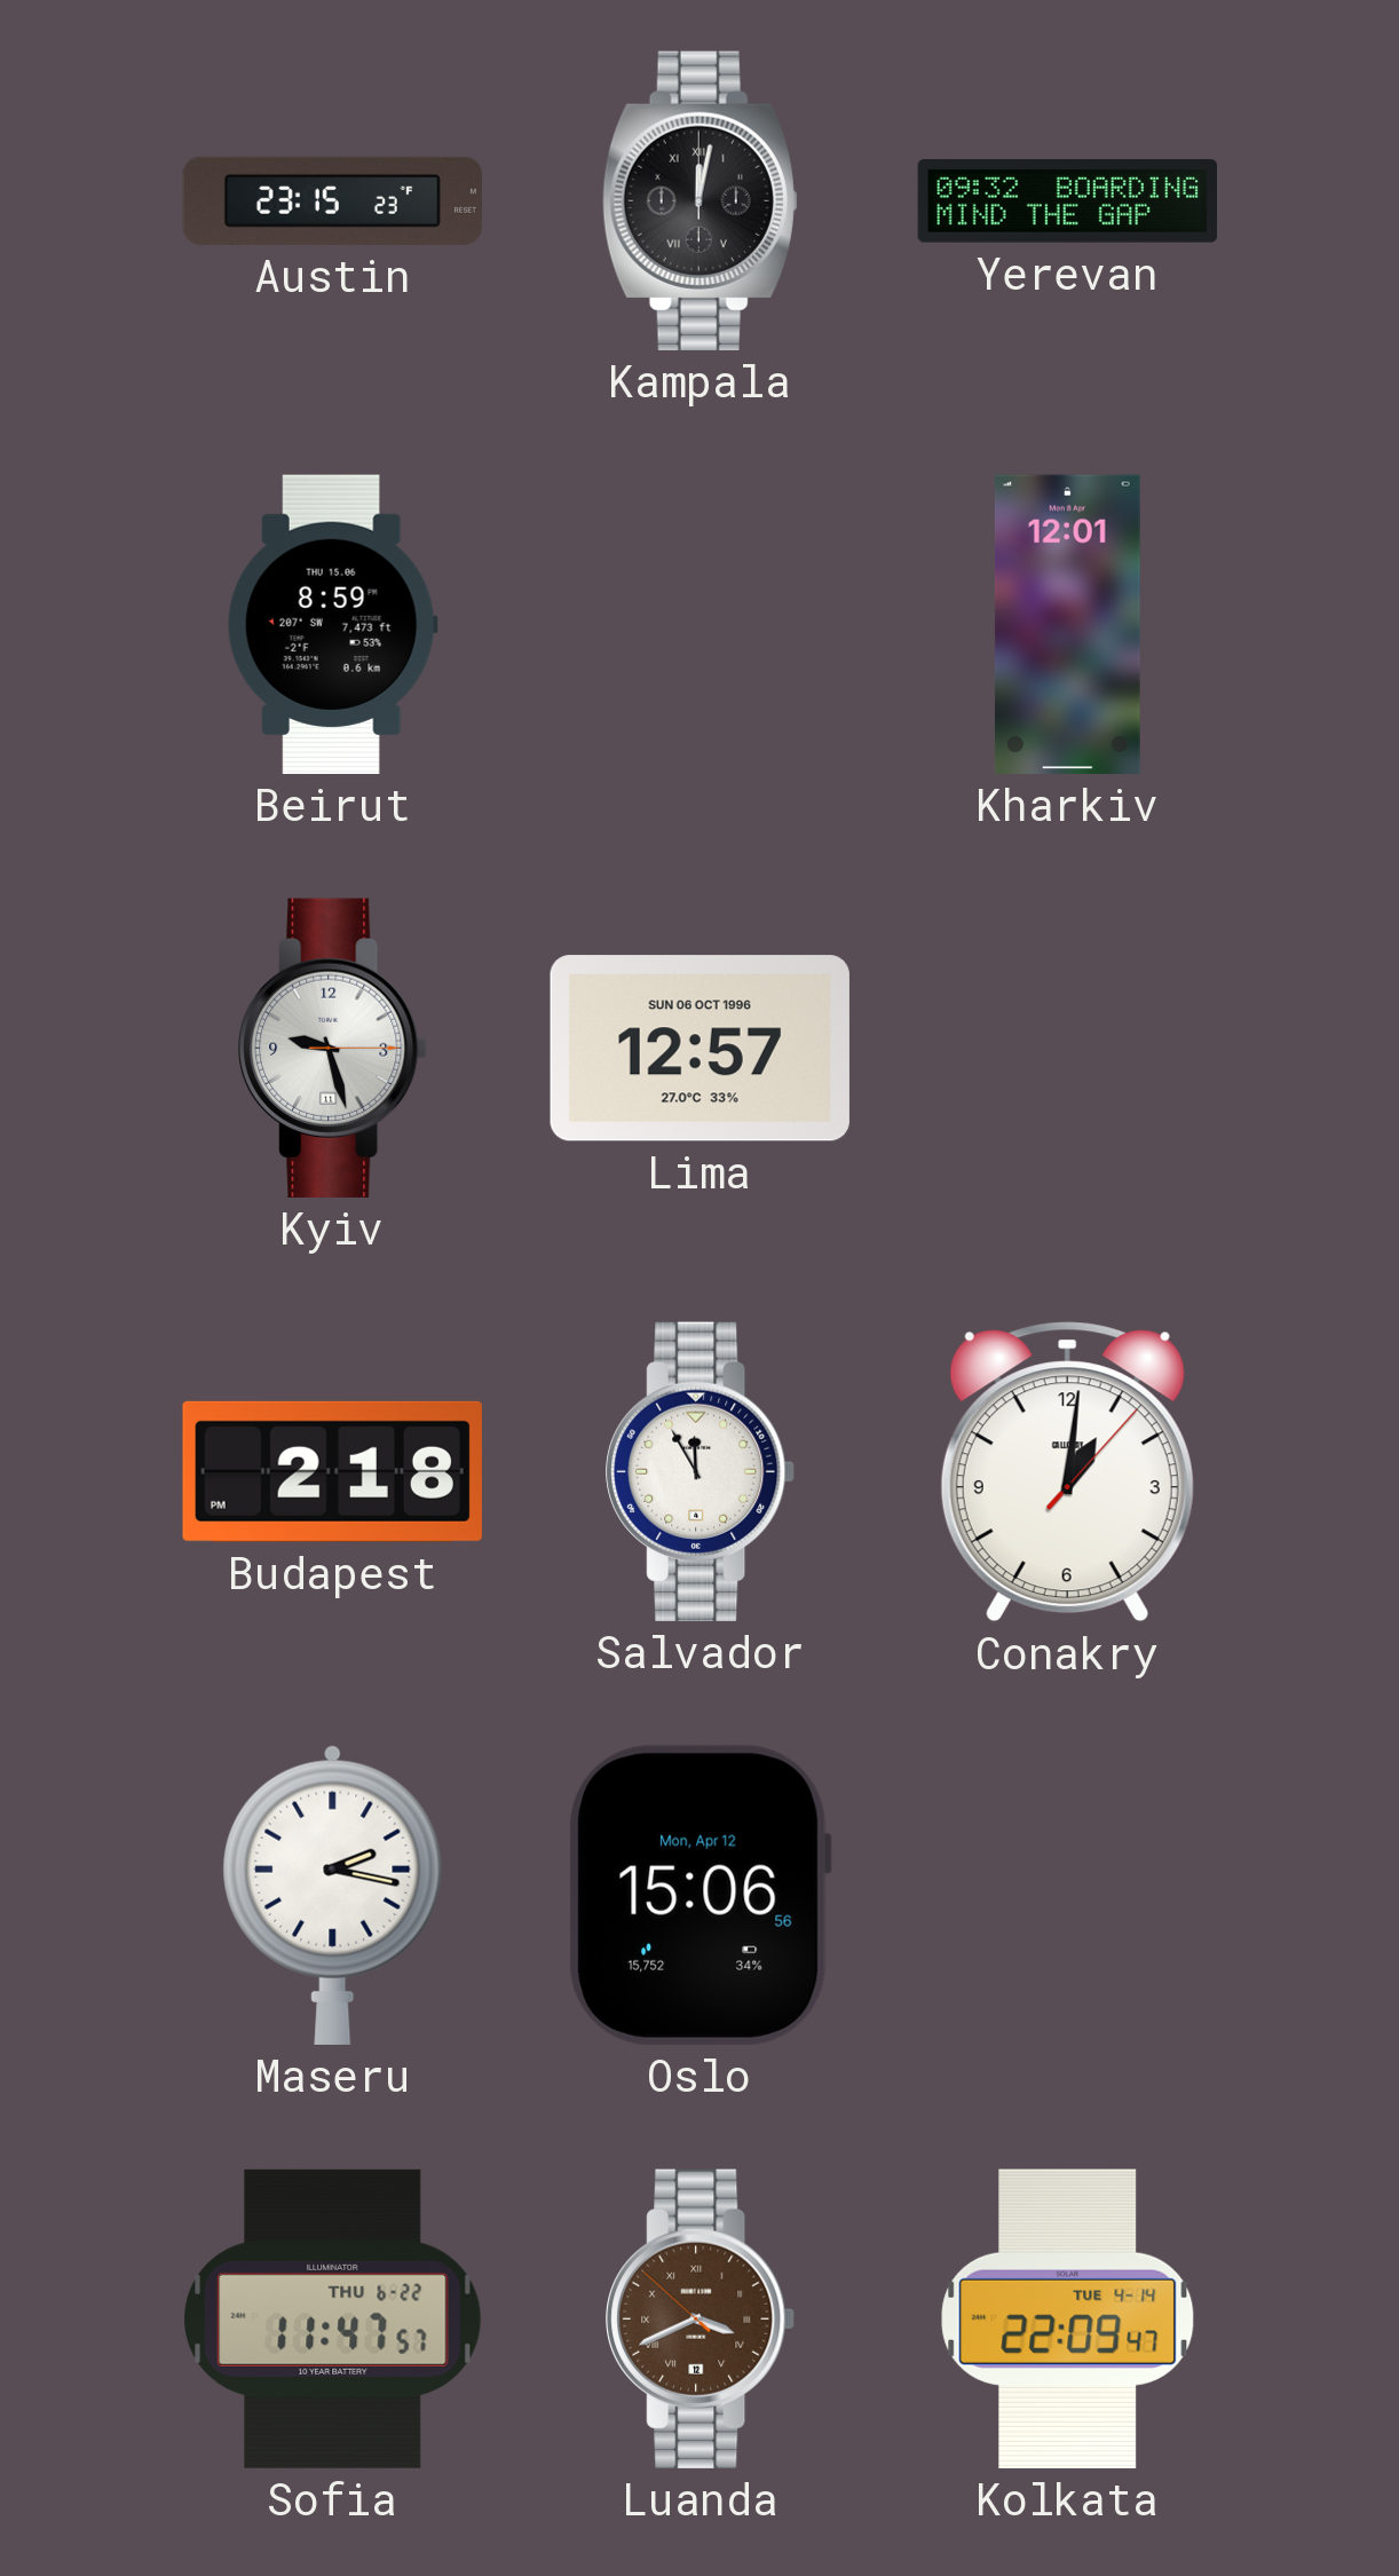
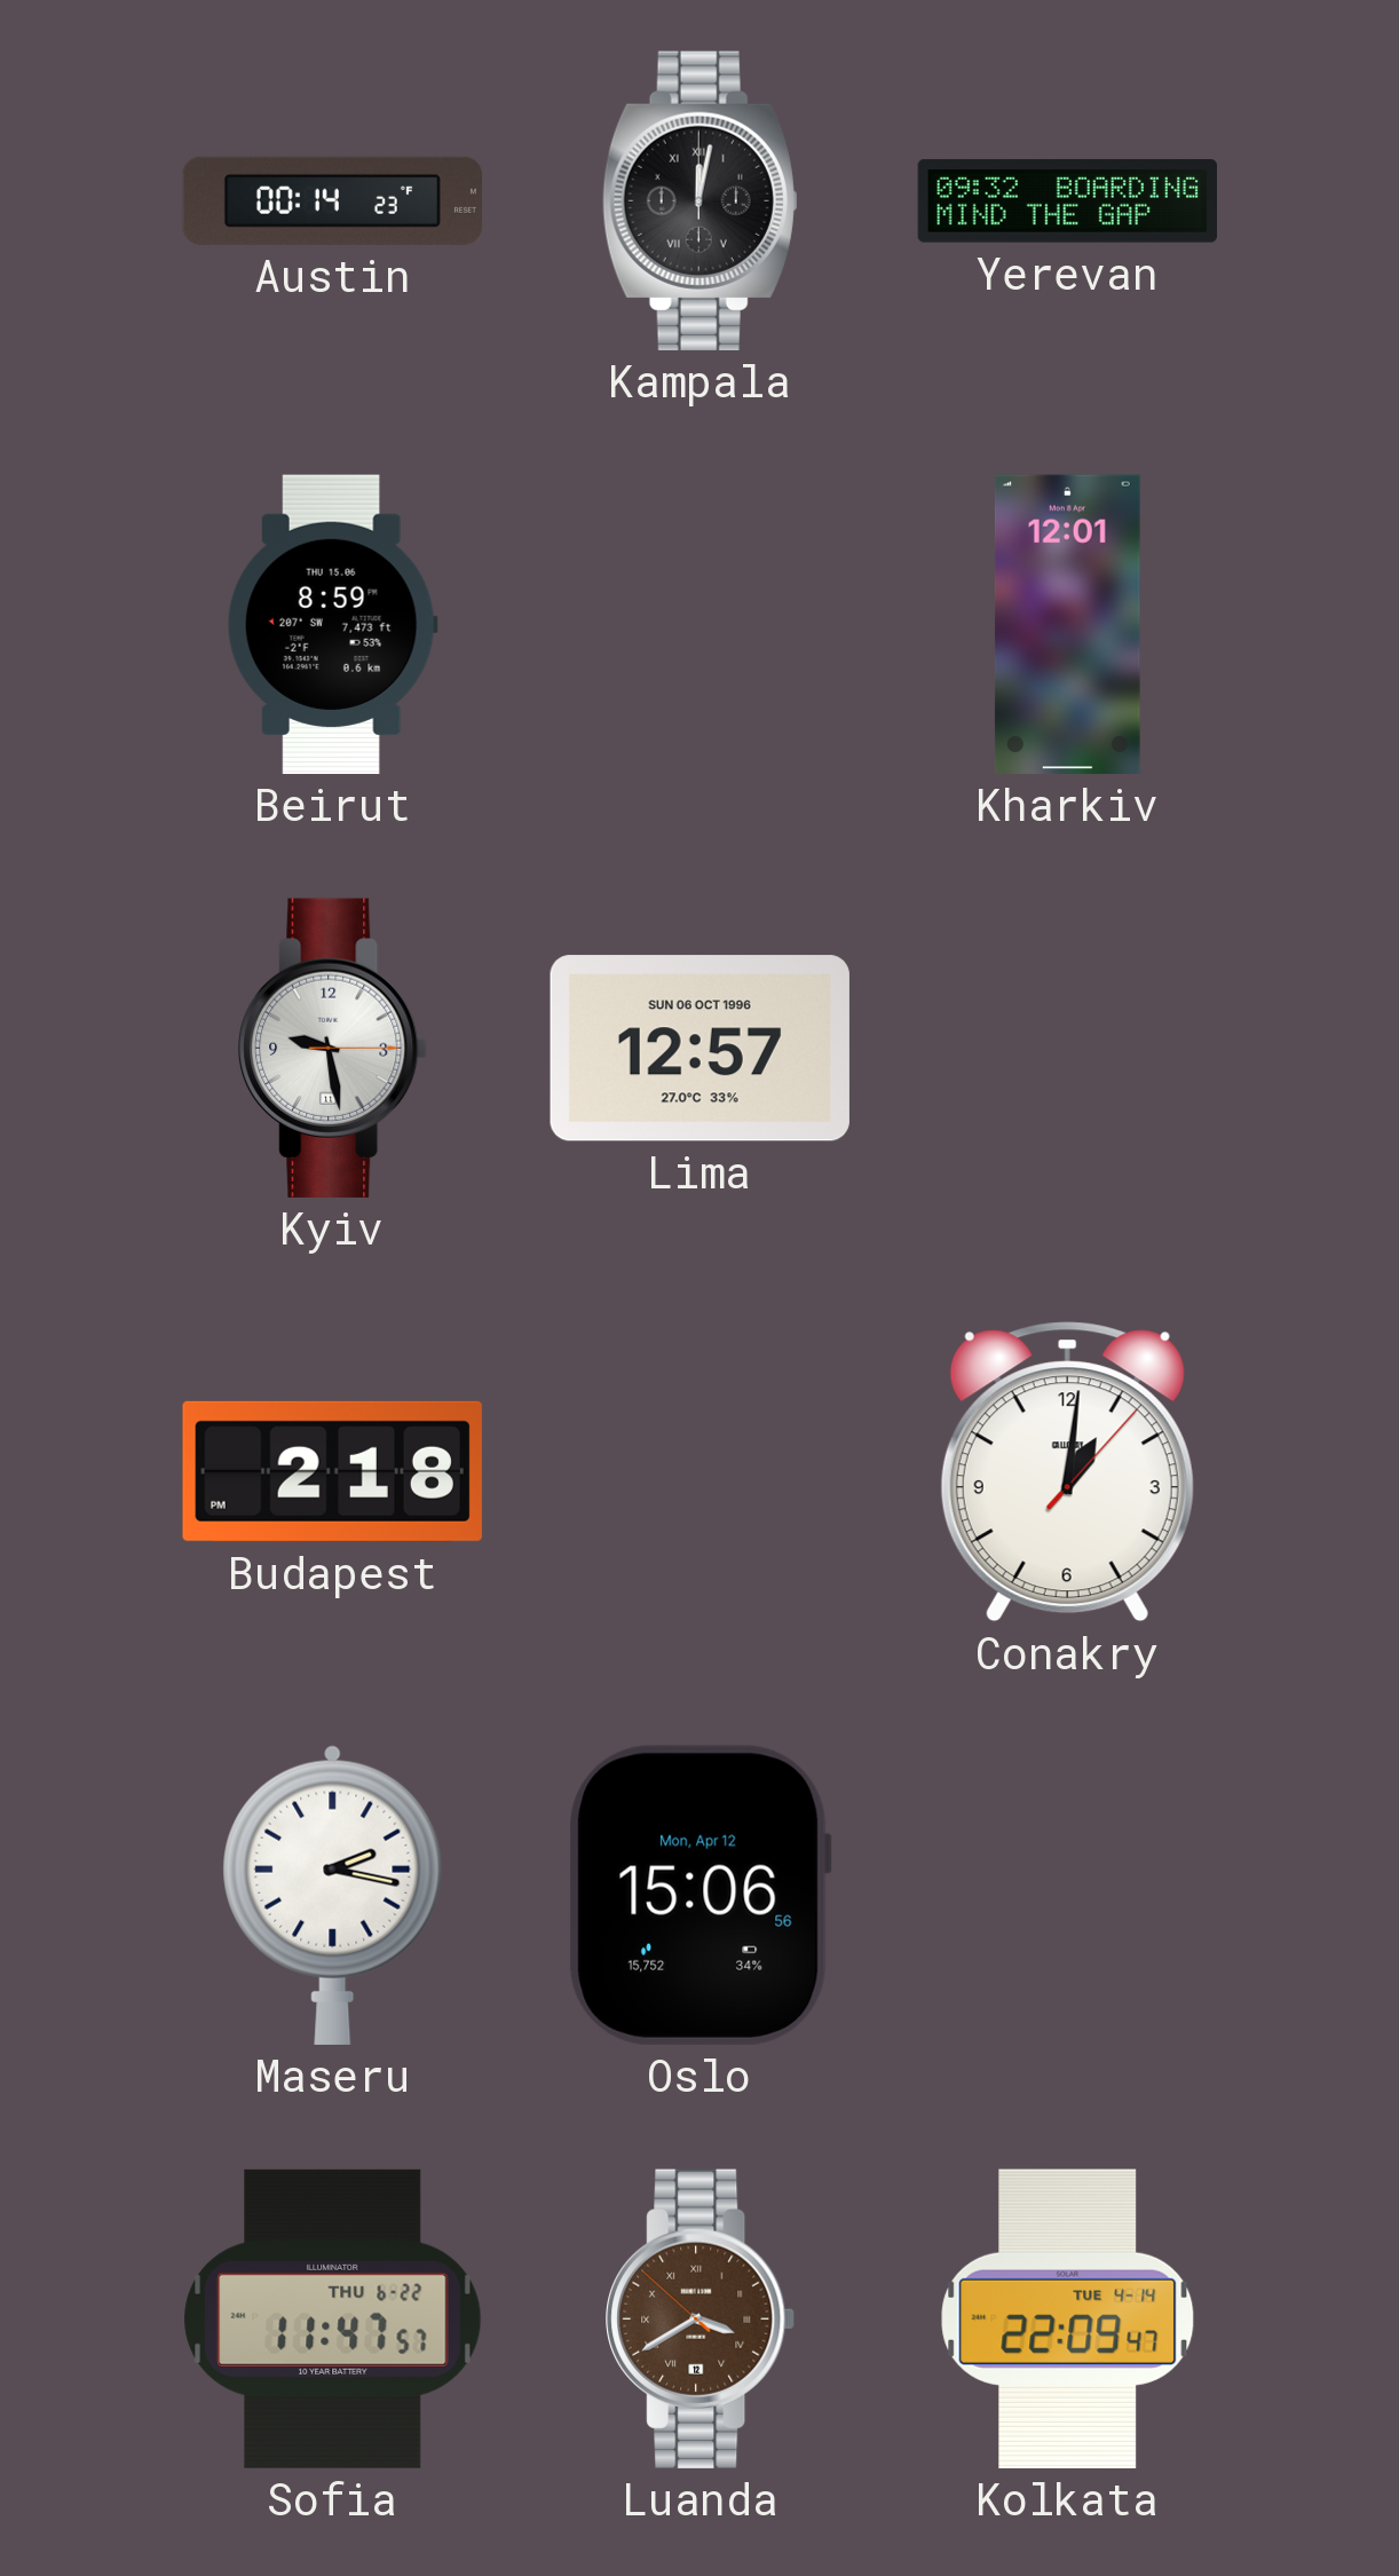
Austin: 23:15 -> 00:14 (332, 200)
Kyiv: 9:27 -> 9:28 (333, 1048)
Salvador: 11:55 -> none (701, 1471)
Luanda: 3:40 -> 3:39 (701, 2318)
